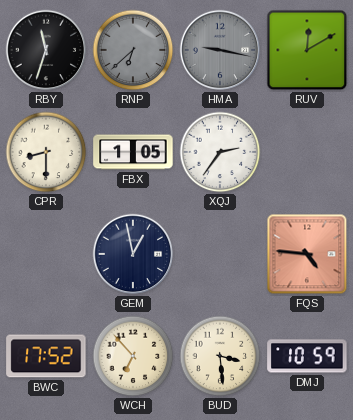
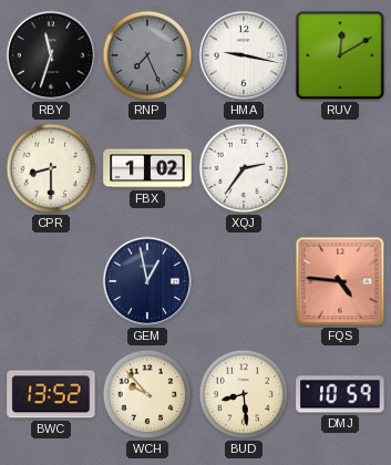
RNP: 6:38 -> 7:26 (147, 55)
HMA dial: grey -> white (244, 55)
FBX: 1:05 -> 1:02 (147, 168)
BWC: 17:52 -> 13:52 (51, 394)
WCH: 6:53 -> 9:53 (147, 394)
BUD: 3:29 -> 8:29 (244, 394)
